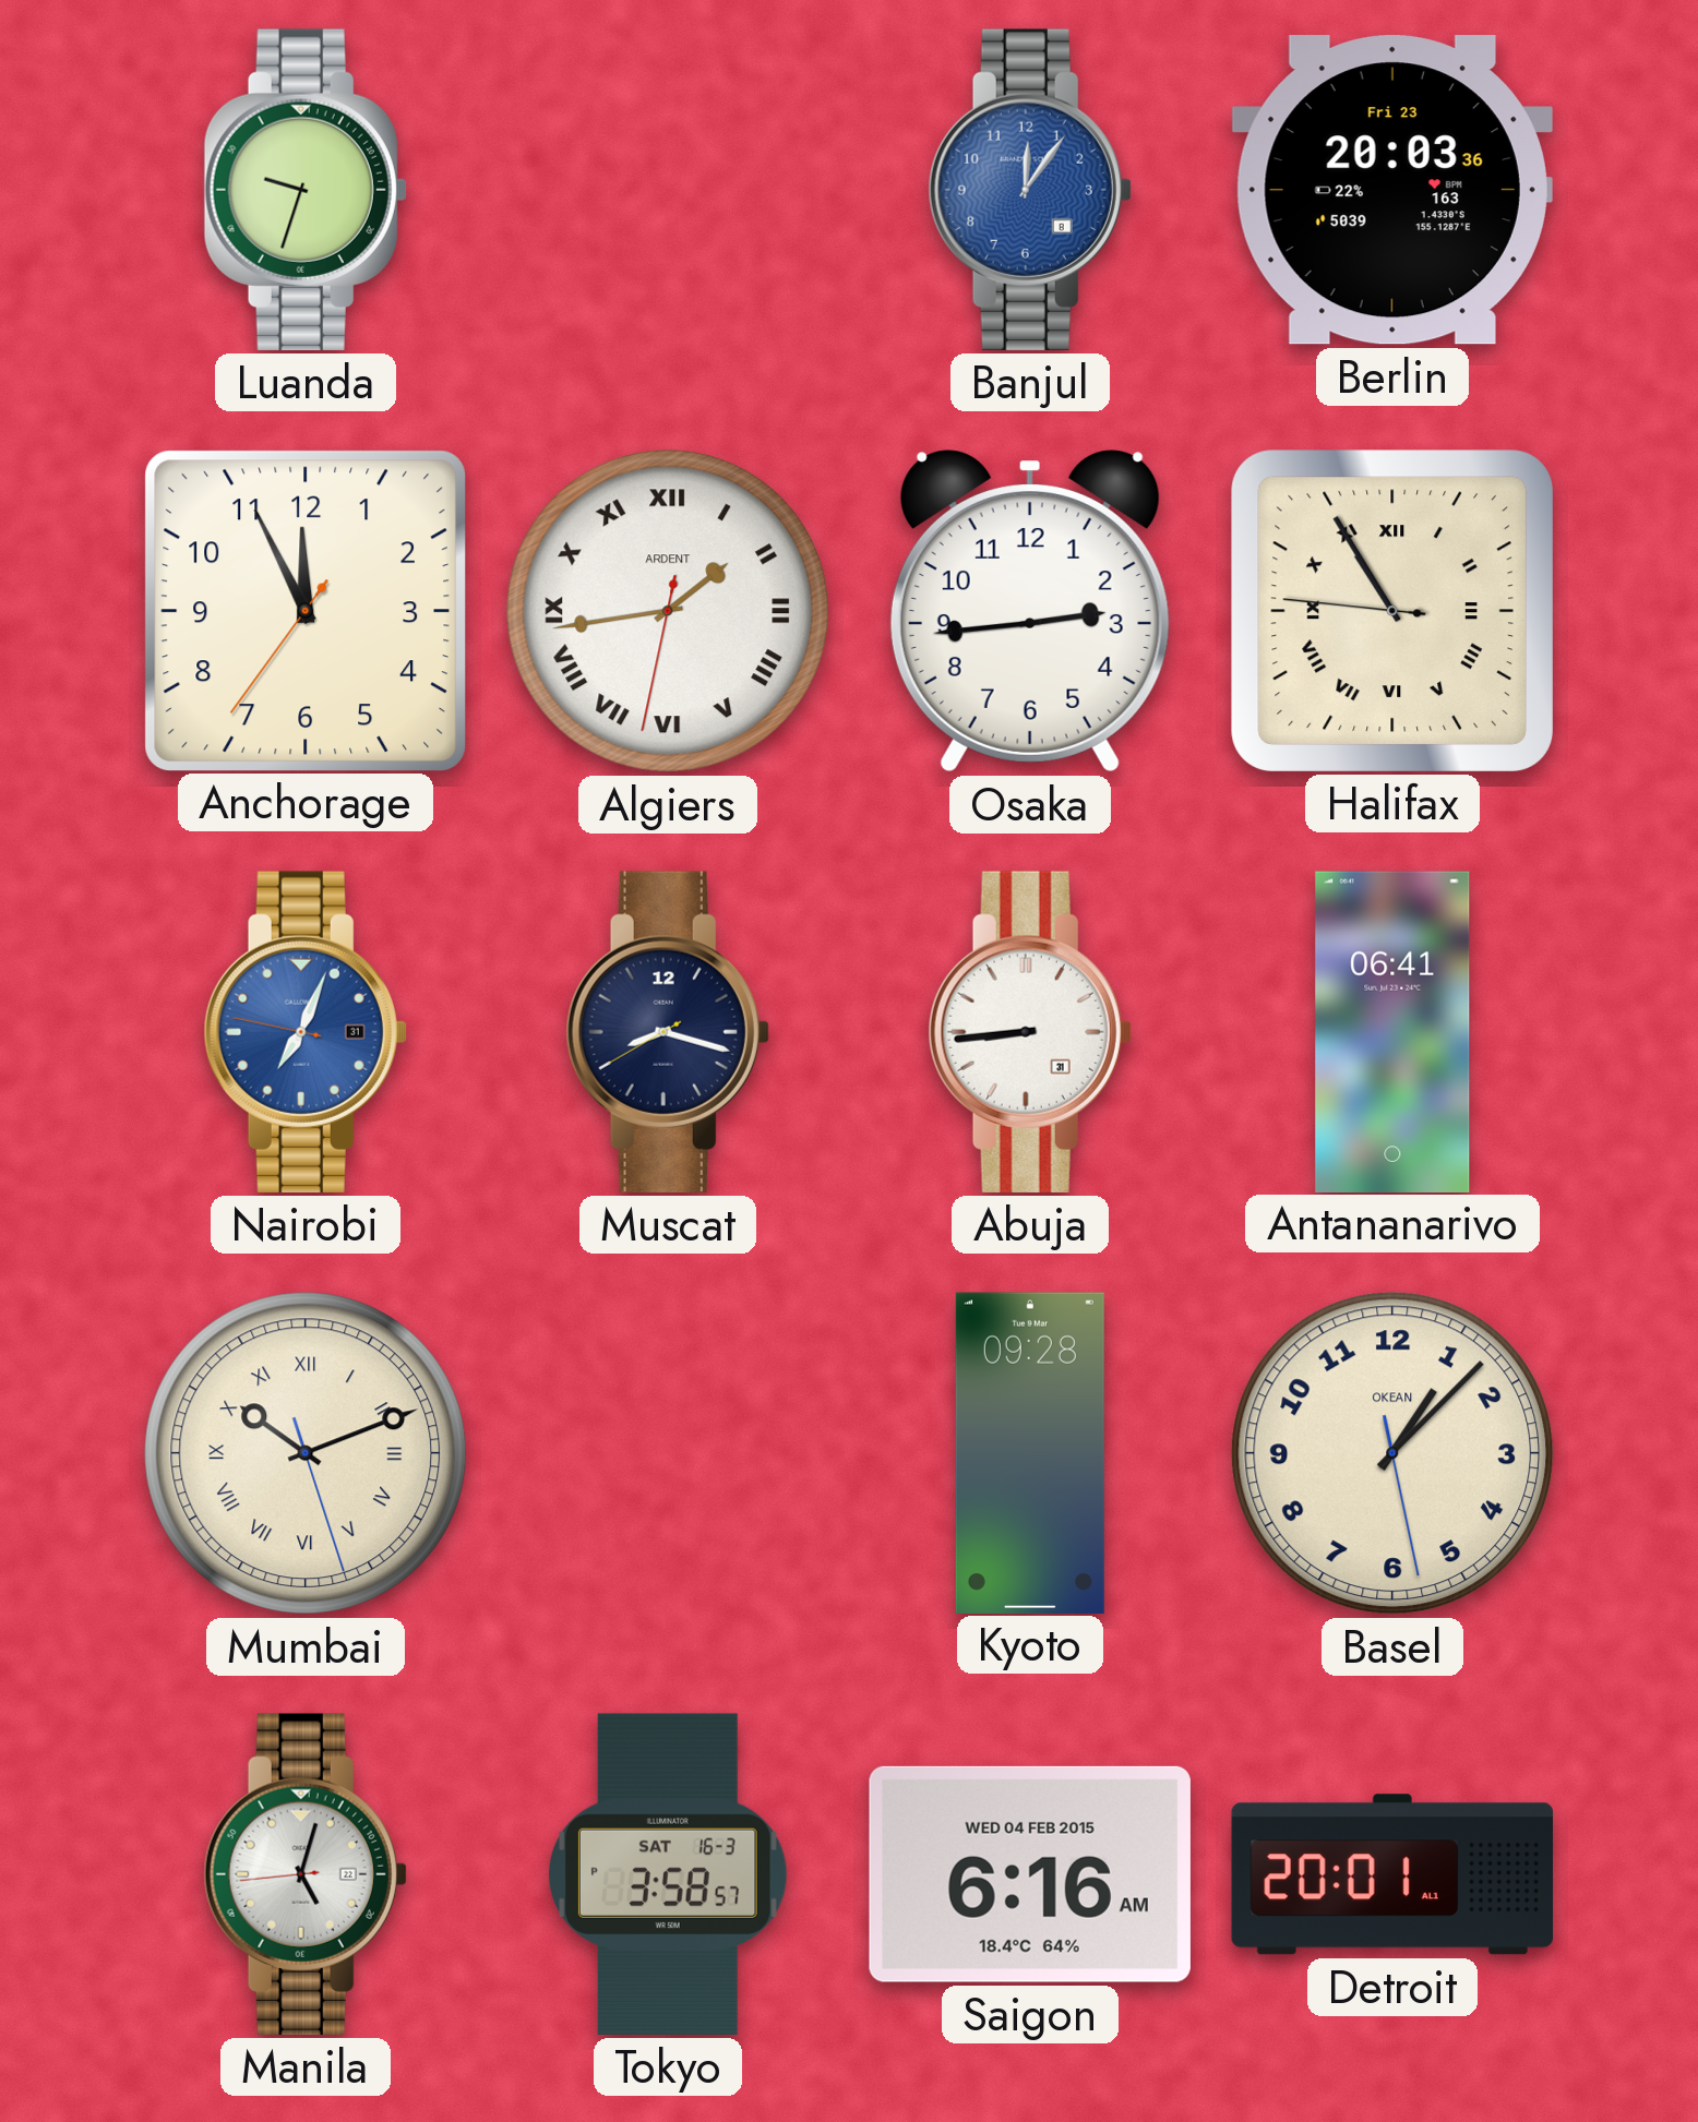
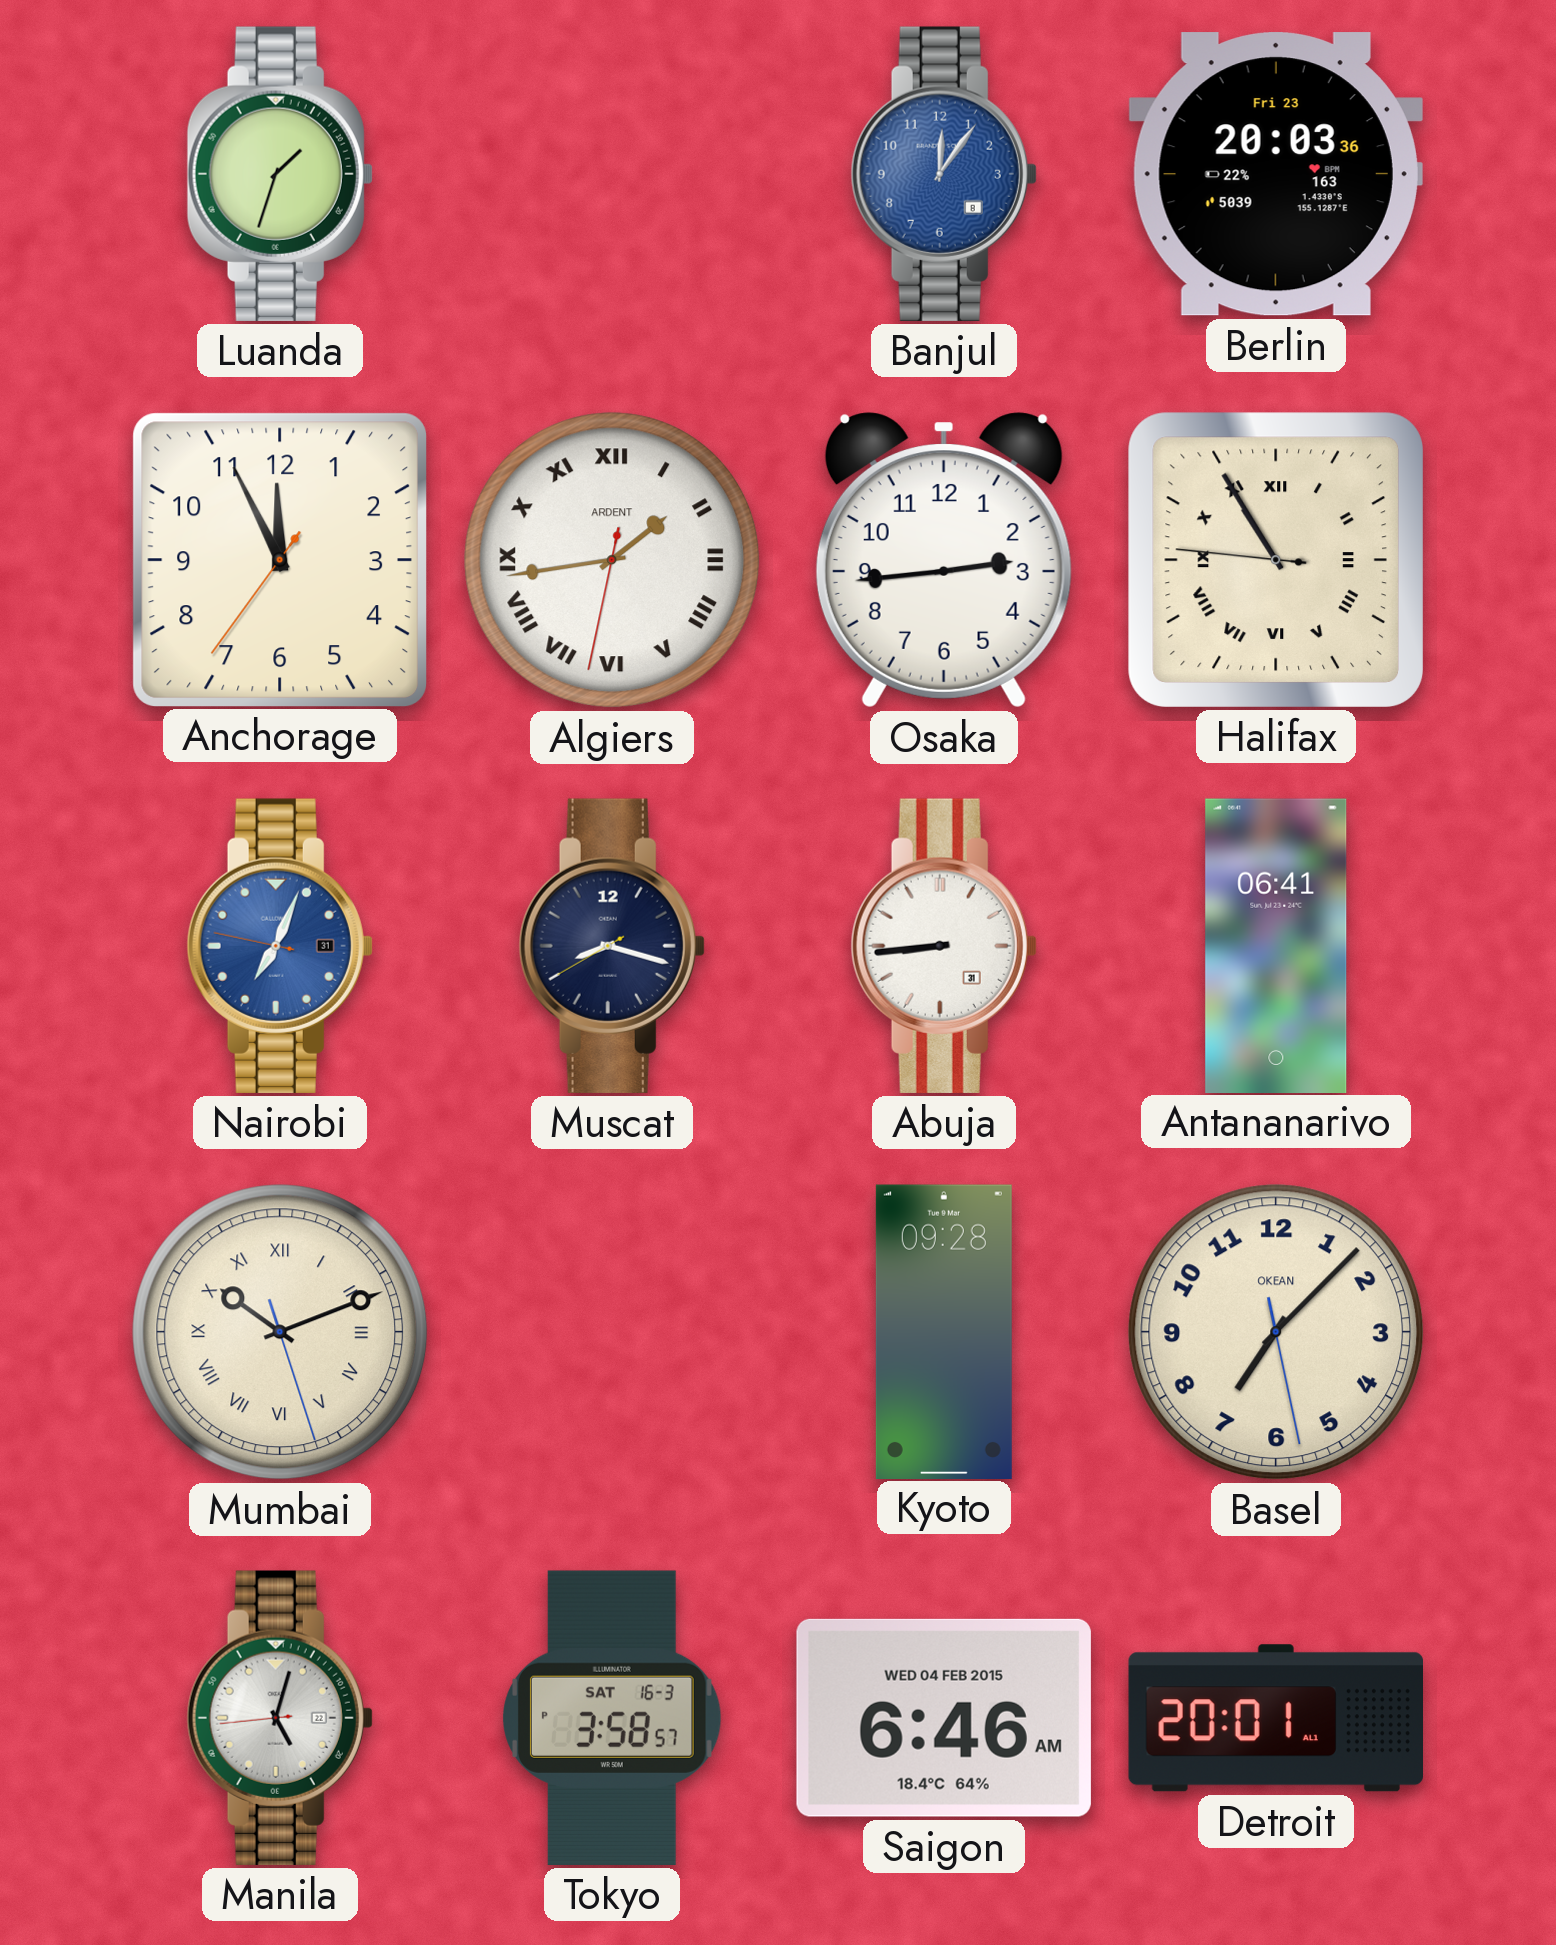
Luanda: 9:33 -> 1:33 (280, 174)
Basel: 1:07 -> 7:07 (1276, 1332)
Saigon: 6:16 -> 6:46 (944, 1718)
